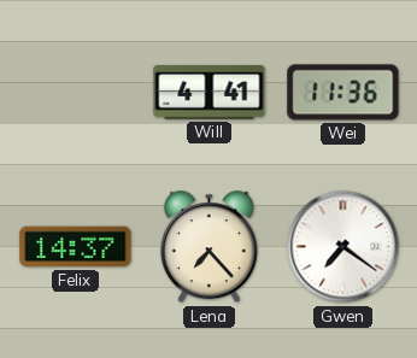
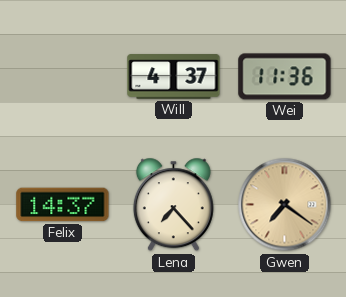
Will: 4:41 -> 4:37 (174, 77)
Gwen dial: white -> champagne (285, 205)
